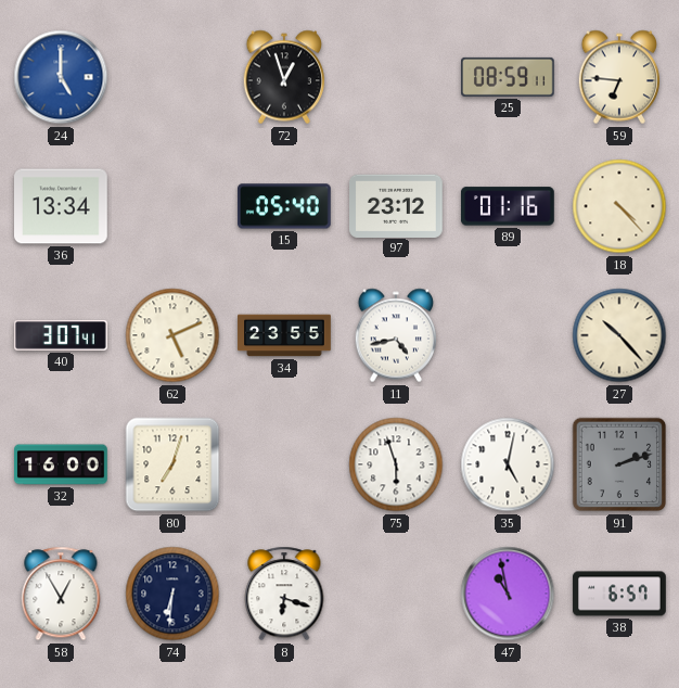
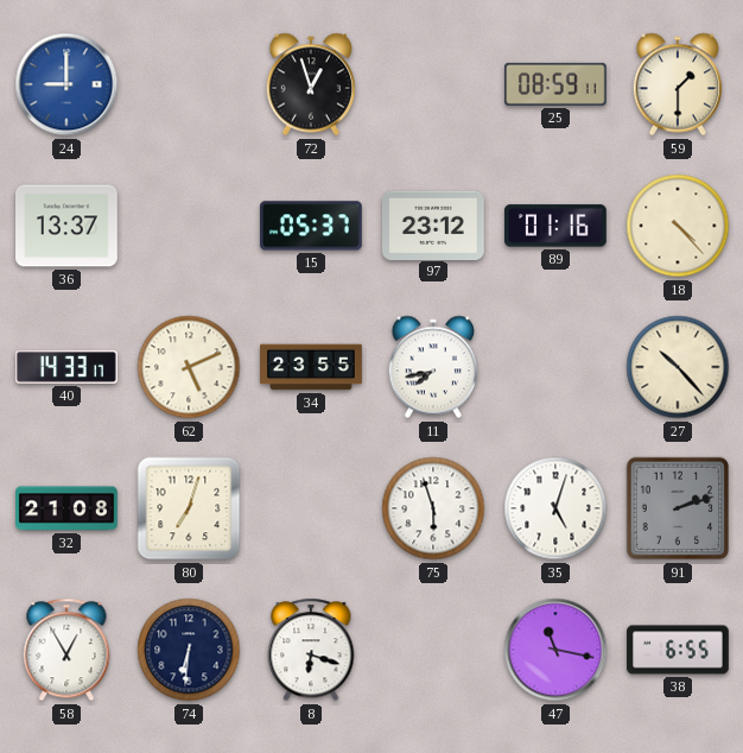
24: 5:00 -> 9:00 (66, 84)
59: 6:46 -> 1:30 (677, 84)
36: 13:34 -> 13:37 (68, 226)
15: 05:40 -> 05:37 (312, 226)
40: 3:07 -> 14:33 (68, 367)
11: 4:43 -> 7:43 (432, 367)
32: 16:00 -> 21:08 (66, 508)
35: 5:02 -> 5:03 (555, 508)
47: 10:58 -> 11:17 (555, 650)
38: 6:57 -> 6:55 (678, 650)
